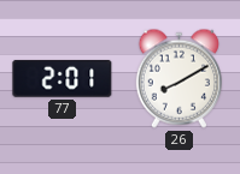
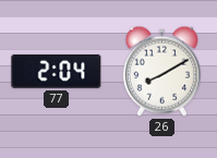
77: 2:01 -> 2:04 (57, 71)
